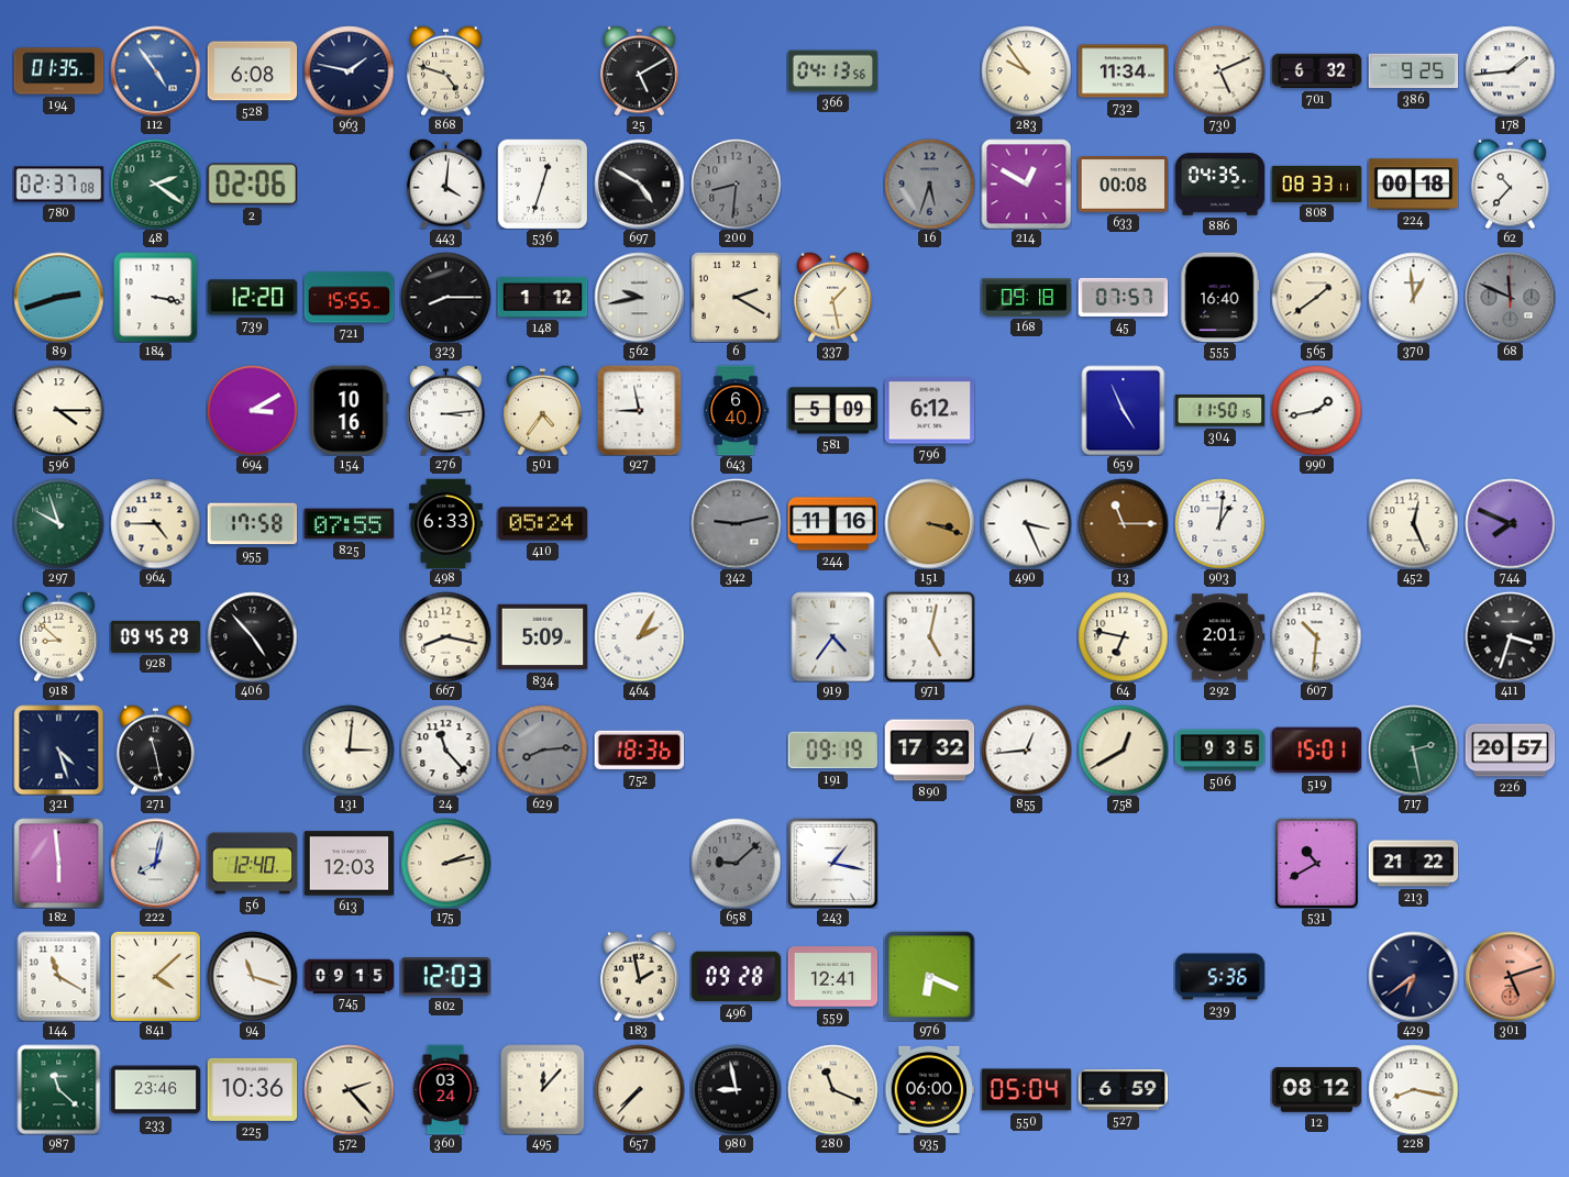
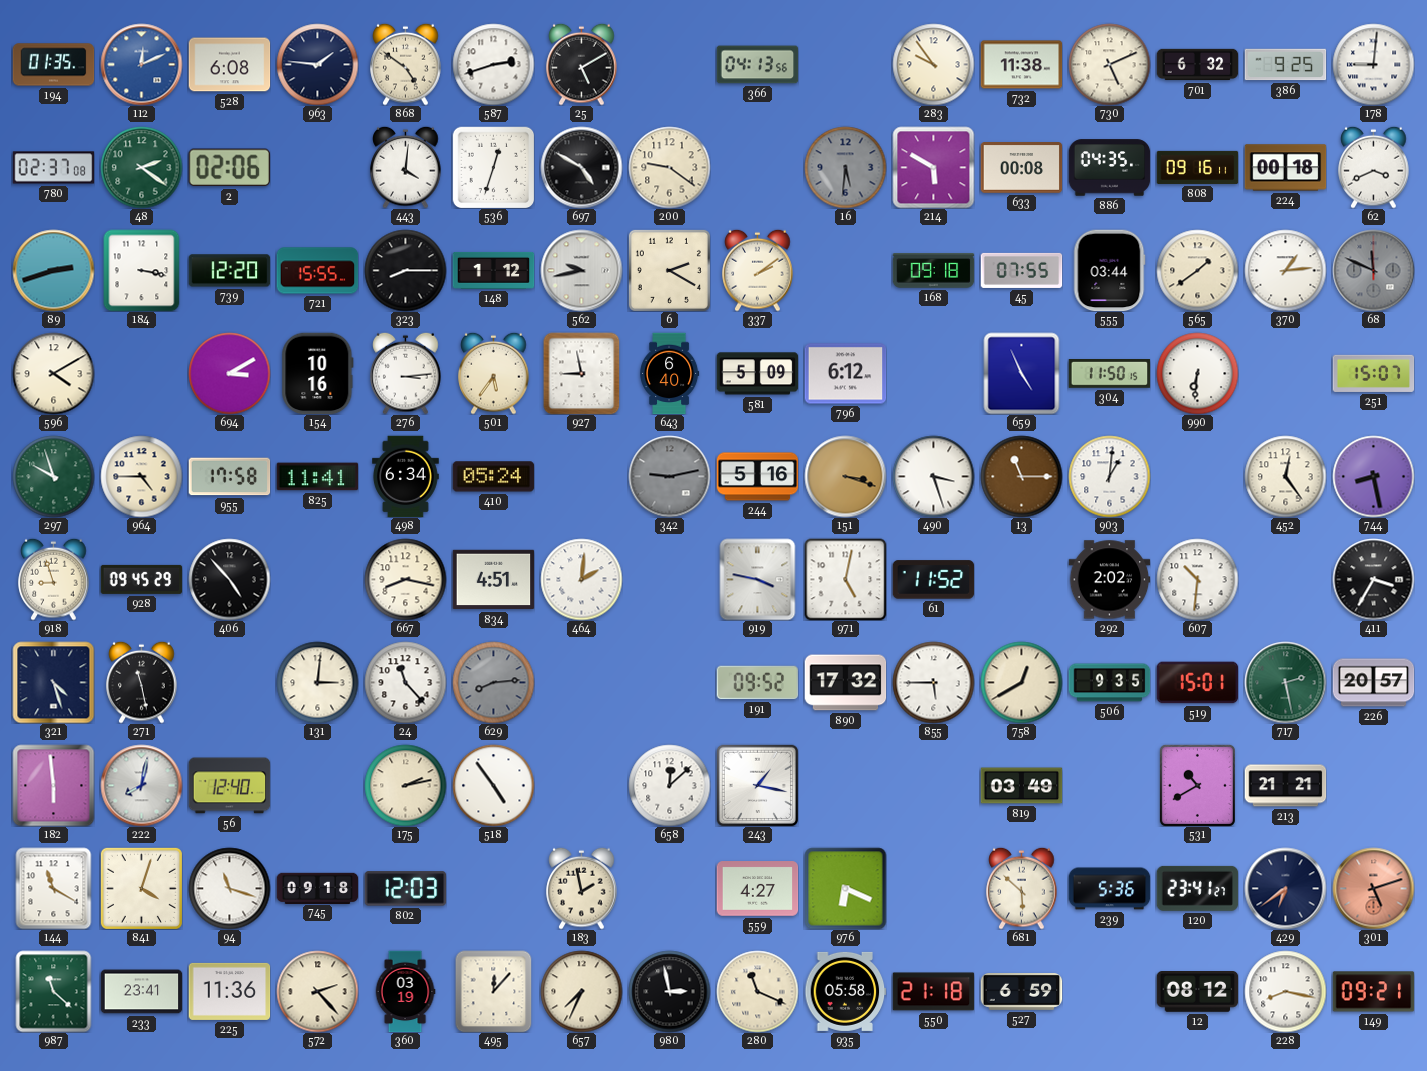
112: 4:54 -> 12:11 (141, 64)
963: 1:47 -> 1:46 (317, 64)
868: 4:48 -> 4:51 (406, 64)
587: none -> 2:42 (493, 64)
732: 11:34 -> 11:38 (1021, 65)
178: 1:44 -> 9:01 (1373, 64)
200: 8:31 -> 9:21 (669, 167)
200 dial: grey -> cream (669, 167)
16: 5:33 -> 5:31 (845, 167)
214: 12:50 -> 5:50 (933, 167)
808: 08:33 -> 09:16 (1197, 167)
62: 10:37 -> 3:41 (1374, 167)
337: 1:28 -> 2:09 (758, 270)
45: 07:57 -> 07:55 (1021, 270)
555: 16:40 -> 03:44 (1109, 270)
370: 12:59 -> 1:14 (1285, 270)
596: 4:15 -> 4:10 (53, 373)
501: 4:36 -> 5:36 (494, 373)
990: 1:43 -> 6:31 (1197, 373)
251: none -> 15:07 (1373, 373)
825: 07:55 -> 11:41 (317, 477)
498: 6:33 -> 6:34 (406, 476)
244: 11:16 -> 5:16 (757, 477)
490: 3:26 -> 3:27 (933, 476)
452: 12:26 -> 12:24 (1285, 476)
744: 7:49 -> 8:28 (1373, 476)
918: 8:52 -> 8:57 (54, 579)
834: 5:09 -> 4:51 (493, 580)
464: 2:05 -> 2:01 (581, 579)
919: 4:36 -> 3:47 (758, 579)
61: none -> 11:52 (933, 580)
64: 6:47 -> none (1123, 636)
292: 2:01 -> 2:02 (1109, 580)
411: 3:33 -> 3:35 (1373, 579)
752: 18:36 -> none (639, 749)
191: 09:19 -> 09:52 (757, 683)
855: 12:44 -> 5:45 (933, 682)
613: 12:03 -> none (349, 864)
518: none -> 4:54 (493, 785)
658: 9:08 -> 12:08 (669, 785)
658 dial: grey -> white (669, 785)
819: none -> 03:49 (1021, 786)
213: 21:22 -> 21:21 (1285, 786)
841: 4:08 -> 4:03 (141, 888)
745: 09:15 -> 09:18 (317, 888)
496: 09:28 -> none (736, 977)
559: 12:41 -> 4:27 (757, 889)
681: none -> 5:52 (1022, 888)
120: none -> 23:41 (1197, 888)
233: 23:46 -> 23:41 (141, 992)
225: 10:36 -> 11:36 (229, 991)
360: 03:24 -> 03:19 (405, 991)
657: 7:37 -> 7:34 (581, 991)
980: 8:58 -> 2:58 (669, 991)
935: 06:00 -> 05:58 (845, 991)
550: 05:04 -> 21:18 (933, 992)
149: none -> 09:21 (1373, 992)
